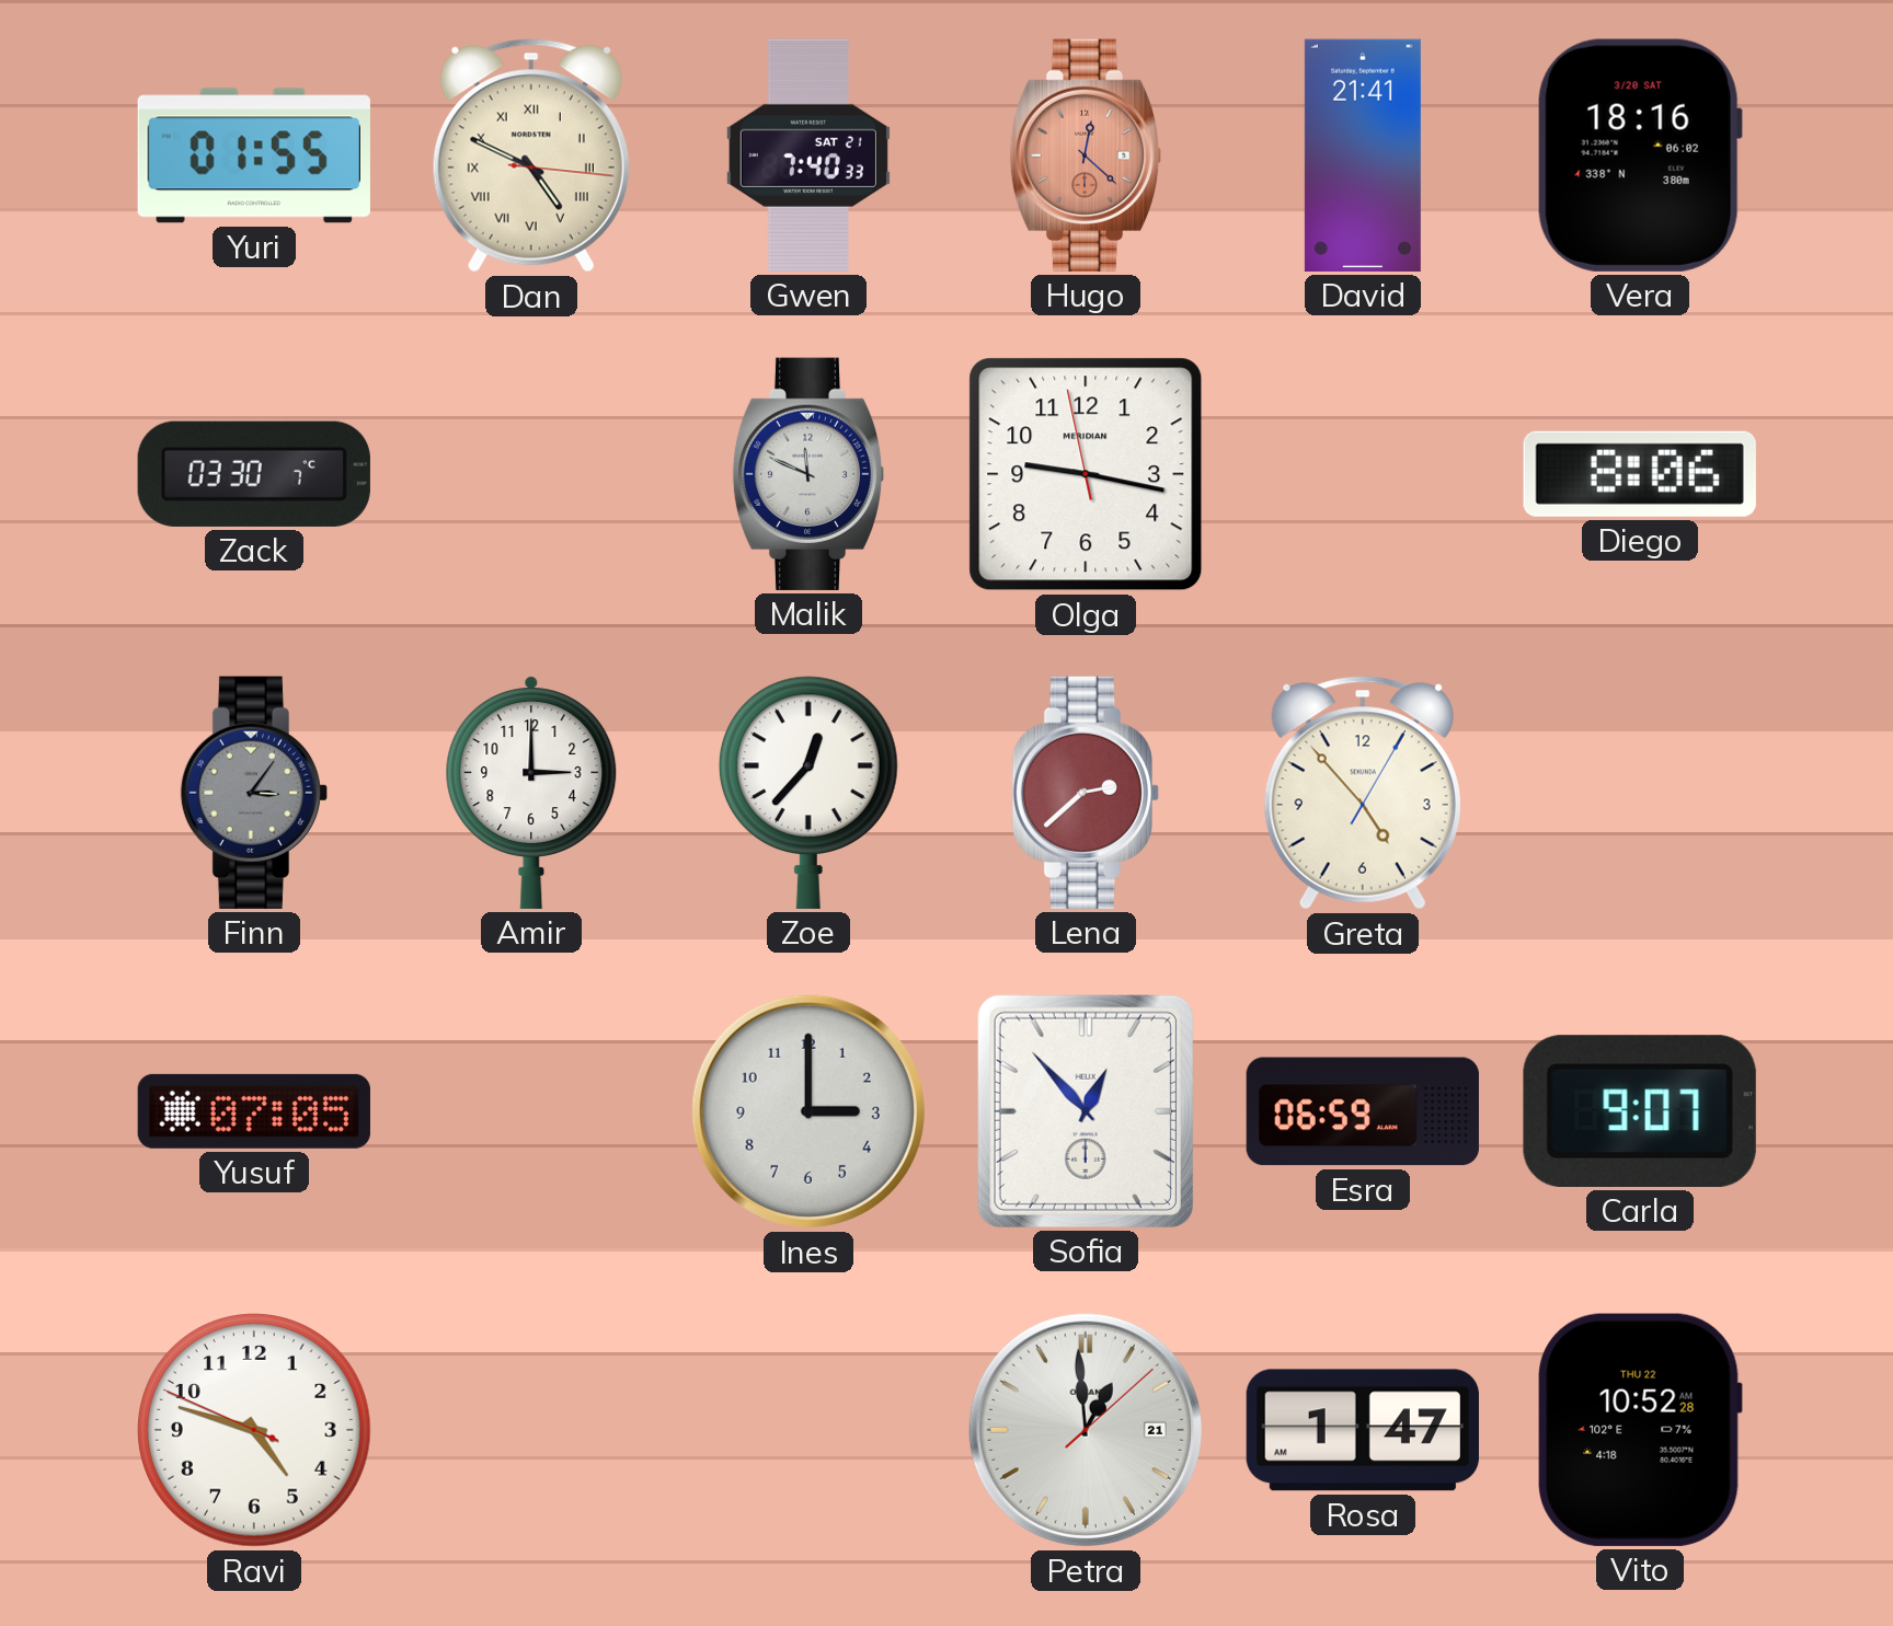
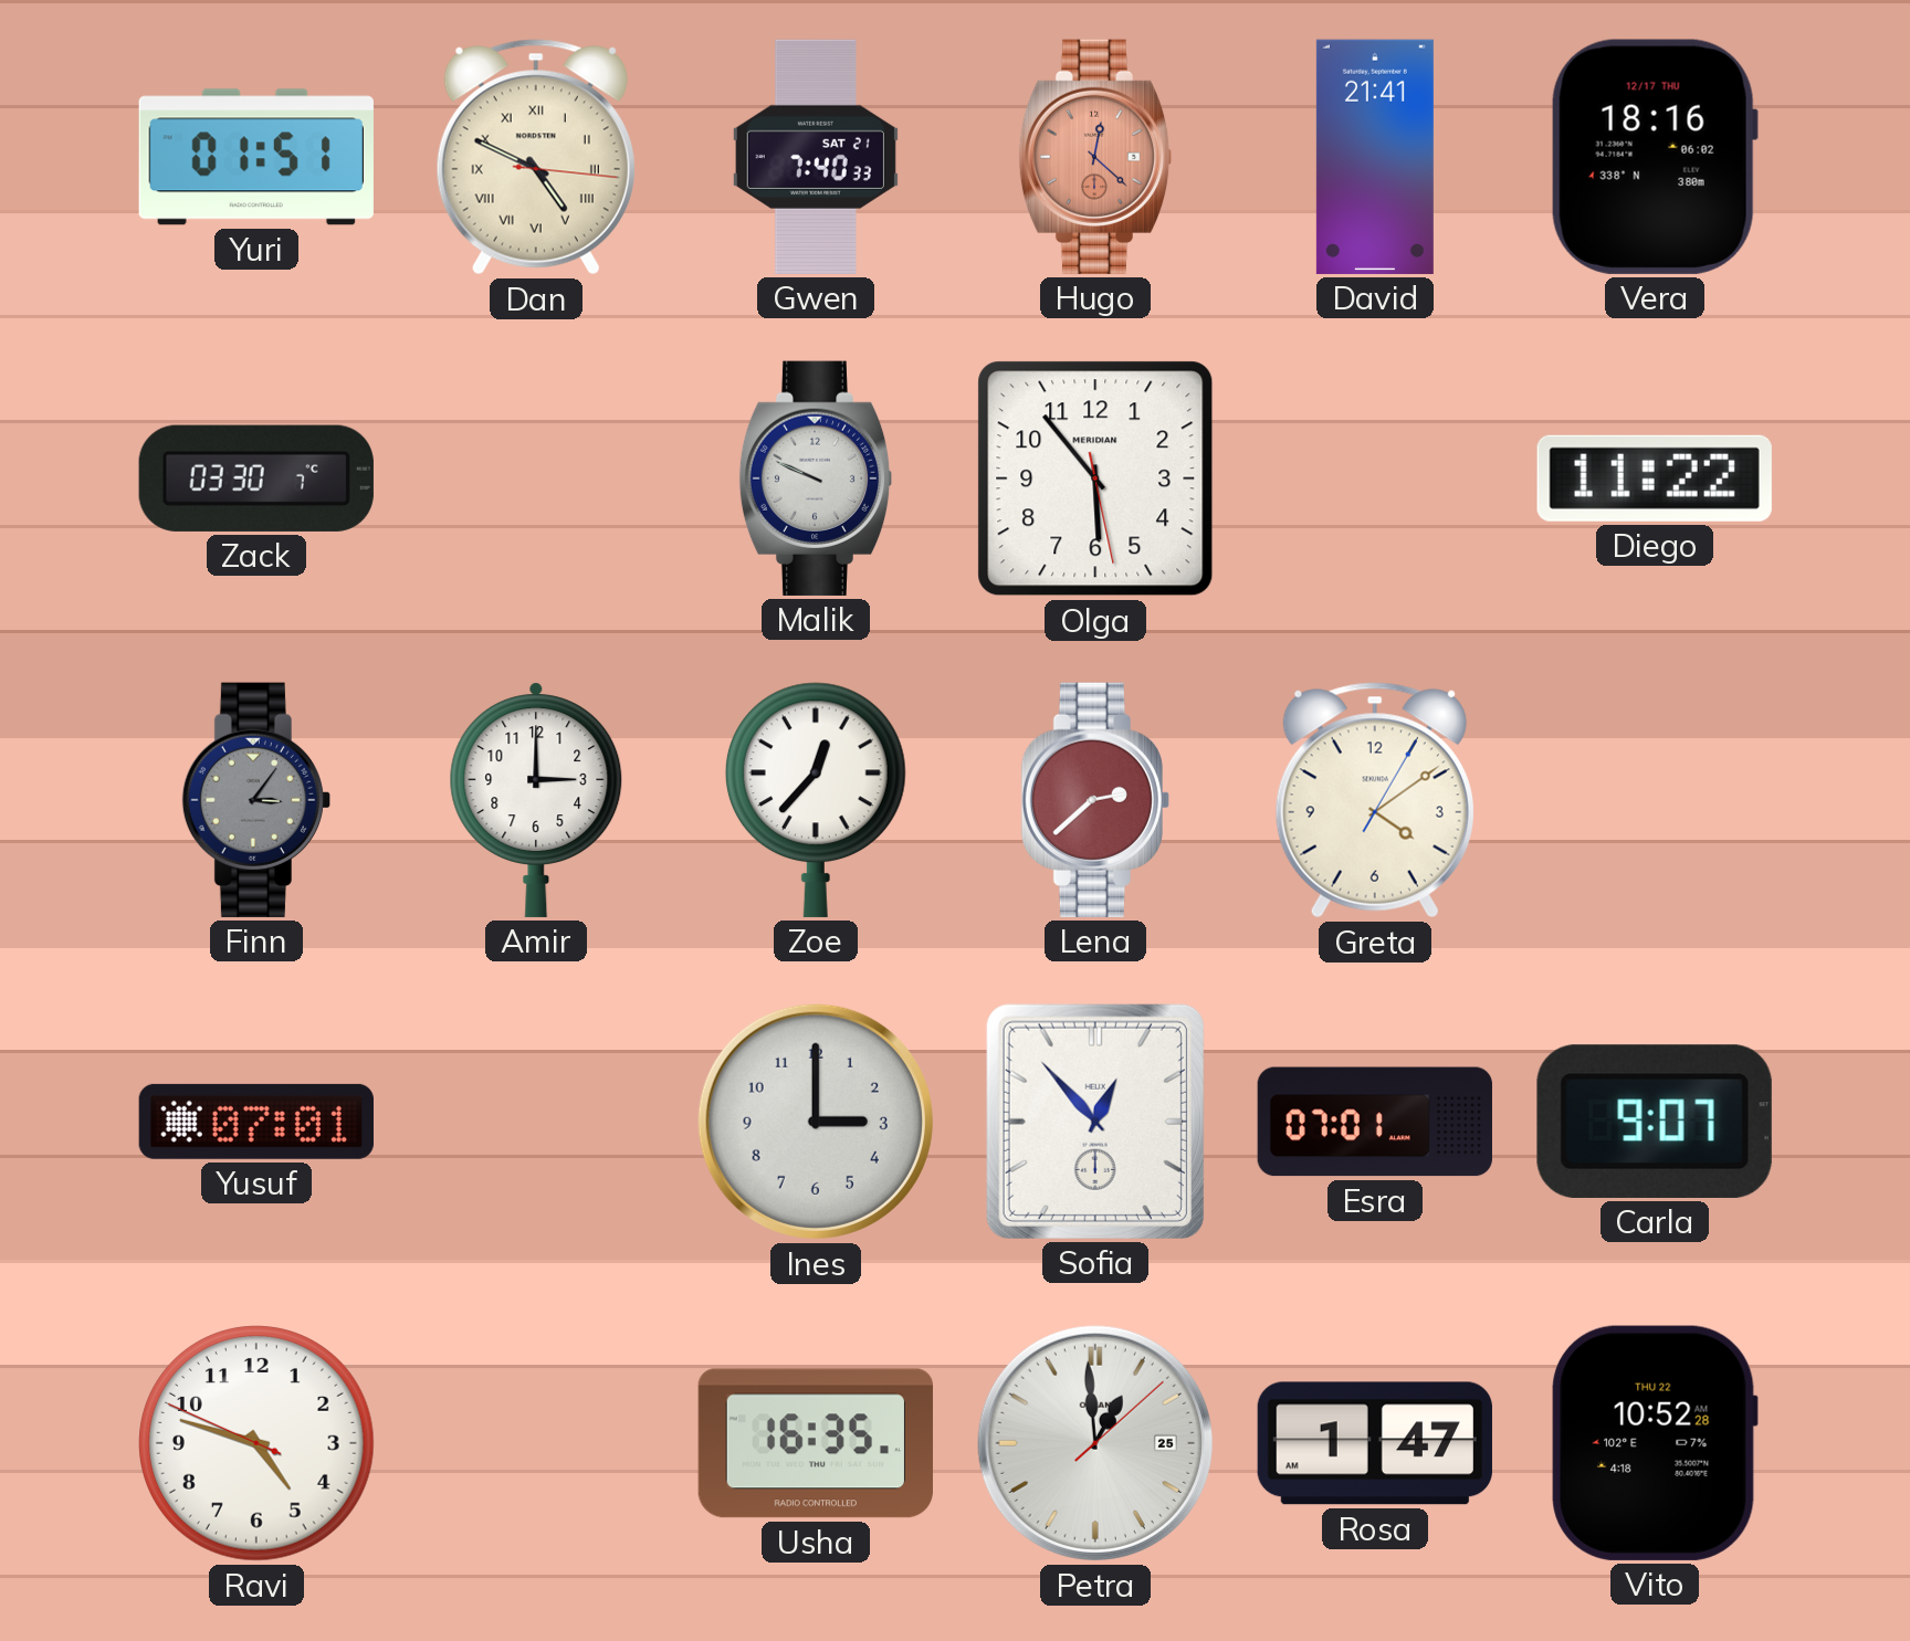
Yuri: 01:55 -> 01:51 (256, 157)
Vera date: 3/20 SAT -> 12/17 THU (1655, 157)
Malik: 11:49 -> 9:49 (816, 478)
Olga: 9:16 -> 5:53 (1095, 478)
Diego: 8:06 -> 11:22 (1655, 478)
Greta: 4:53 -> 4:09 (1375, 800)
Yusuf: 07:05 -> 07:01 (256, 1122)
Esra: 06:59 -> 07:01 (1375, 1122)
Usha: none -> 16:35 (816, 1443)
Petra date: 21 -> 25 (1095, 1443)
